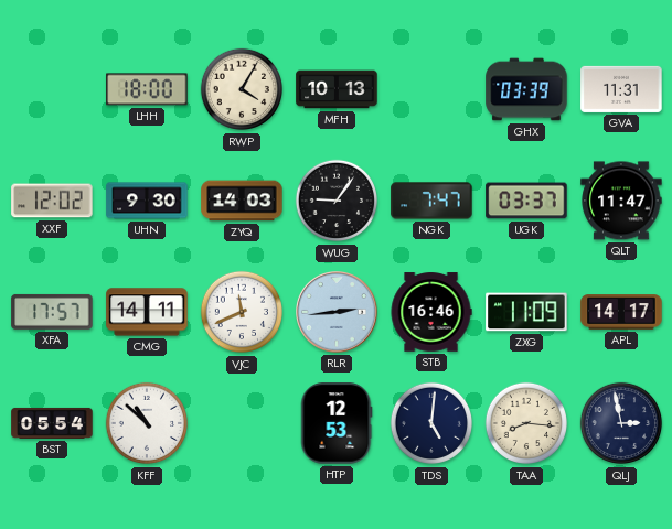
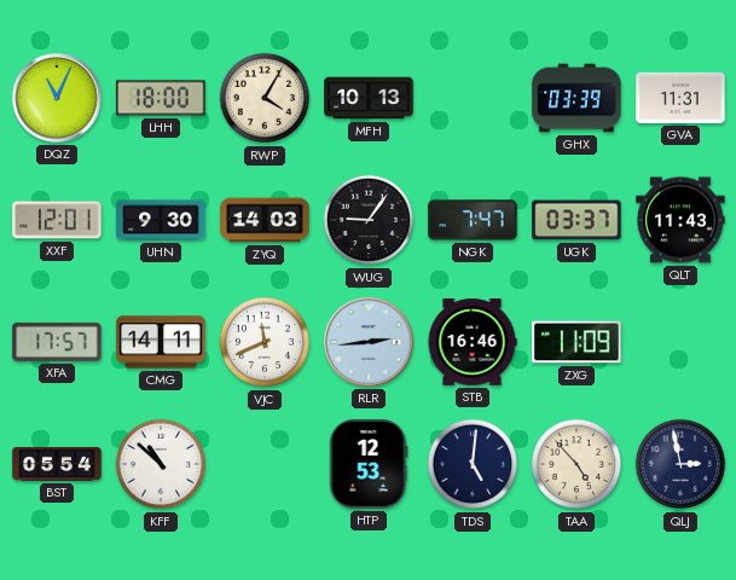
DQZ: none -> 11:04 (58, 99)
XXF: 12:02 -> 12:01 (57, 220)
QLT: 11:47 -> 11:43 (680, 220)
APL: 14:17 -> none (621, 312)
TAA: 8:16 -> 4:53 (576, 464)
